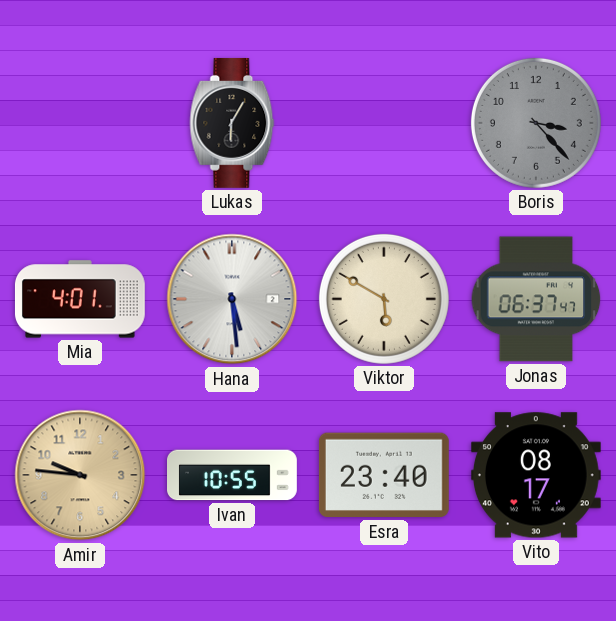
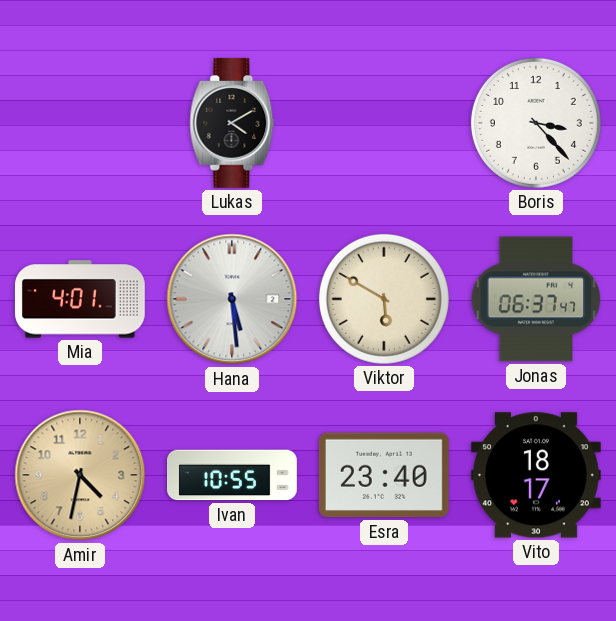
Lukas: 6:05 -> 4:10 (232, 123)
Boris dial: grey -> white (536, 123)
Amir: 9:46 -> 4:32 (80, 475)
Vito: 08:17 -> 18:17 (536, 475)
